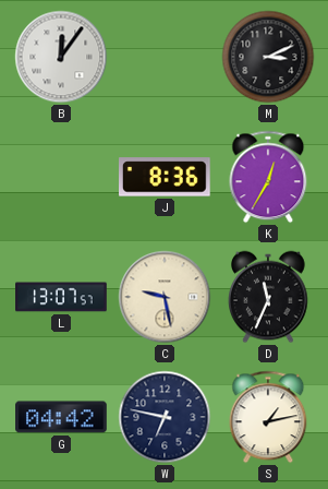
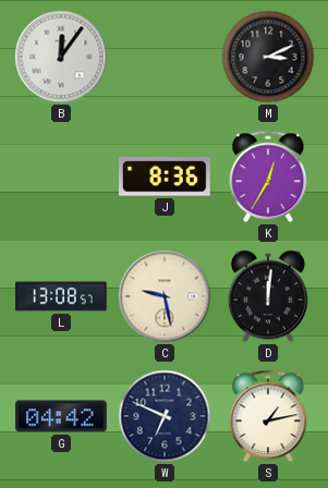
L: 13:07 -> 13:08 (61, 296)
D: 11:34 -> 12:01 (269, 296)
W: 6:47 -> 6:49 (165, 416)
